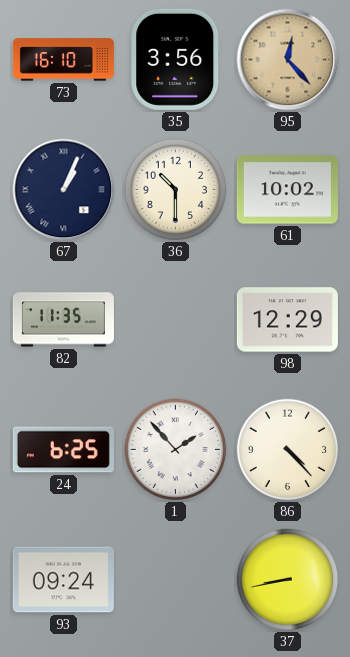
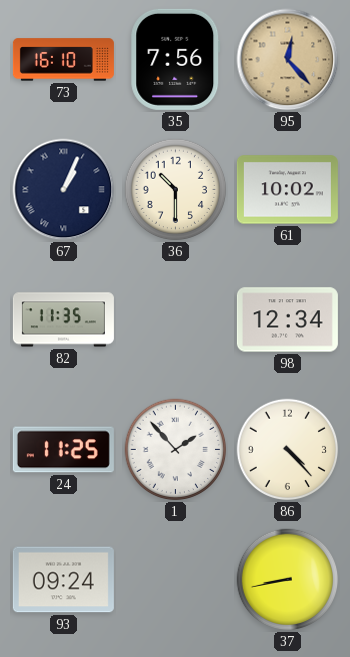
35: 3:56 -> 7:56 (176, 59)
98: 12:29 -> 12:34 (287, 320)
24: 6:25 -> 11:25 (63, 450)
